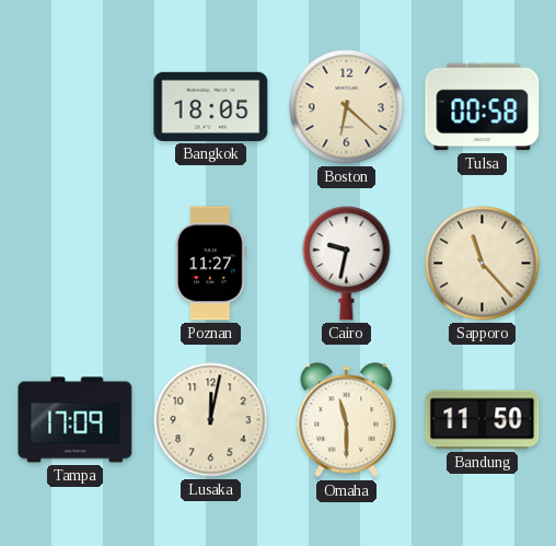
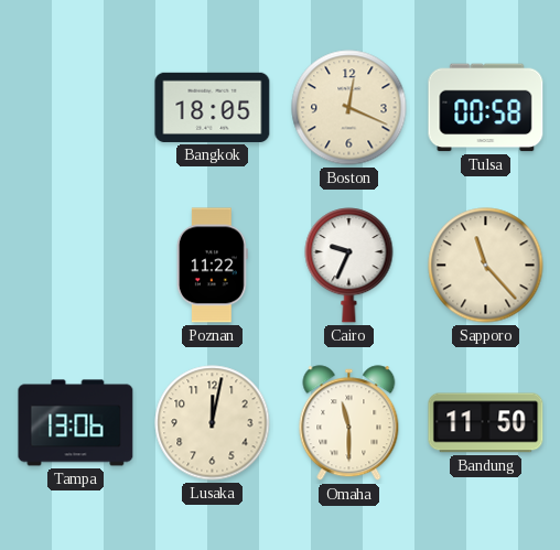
Boston: 6:22 -> 12:19 (349, 108)
Poznan: 11:27 -> 11:22 (212, 266)
Cairo: 9:32 -> 9:34 (349, 266)
Tampa: 17:09 -> 13:06 (76, 423)
